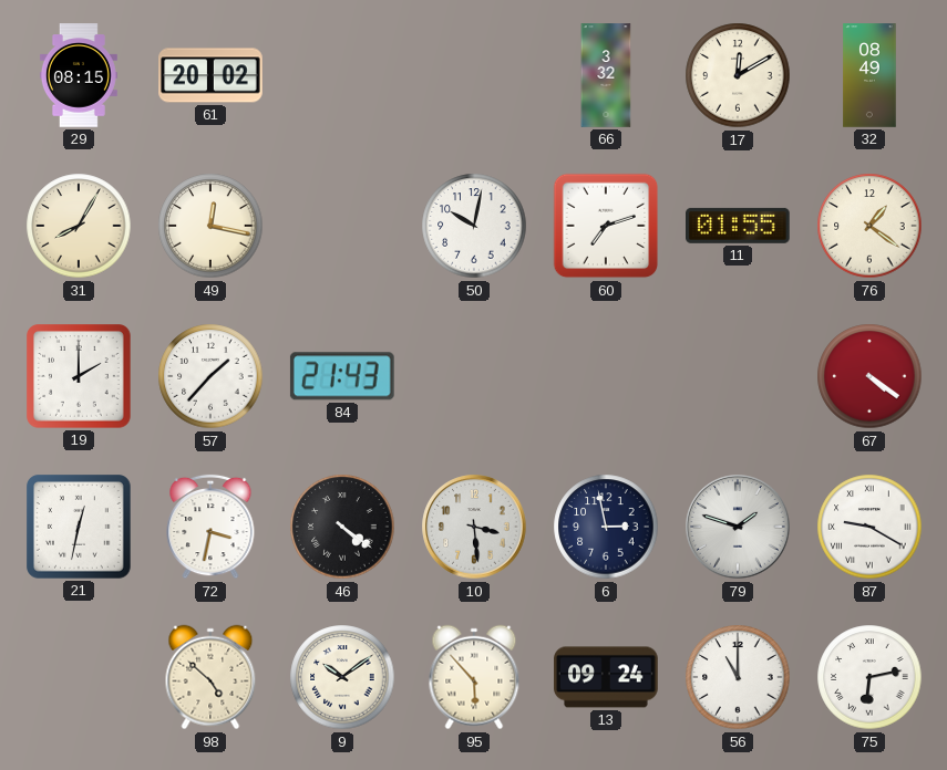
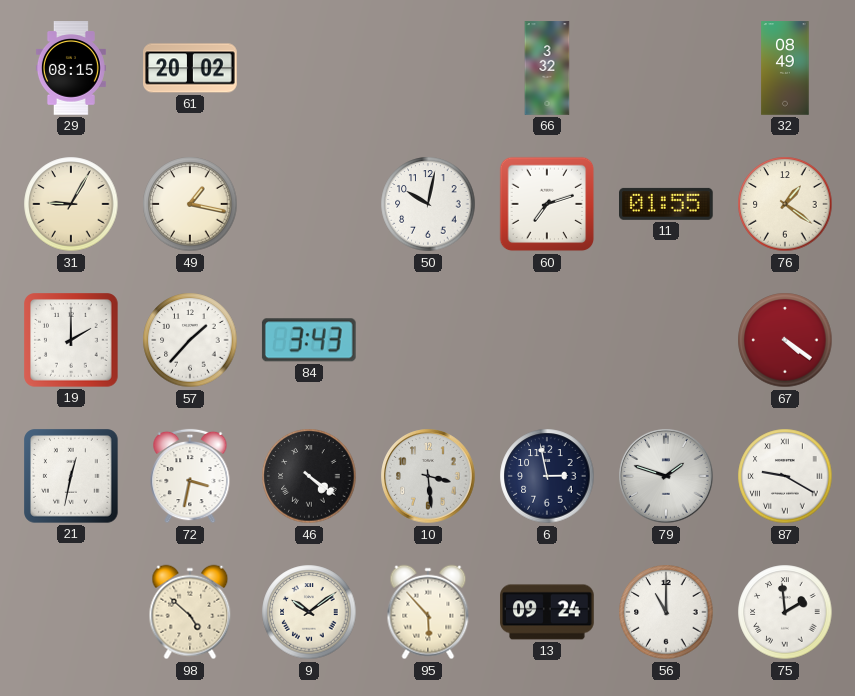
17: 12:10 -> none (738, 75)
31: 8:05 -> 9:05 (71, 204)
49: 12:17 -> 1:17 (190, 204)
84: 21:43 -> 3:43 (309, 340)
75: 6:13 -> 1:59 (785, 612)
